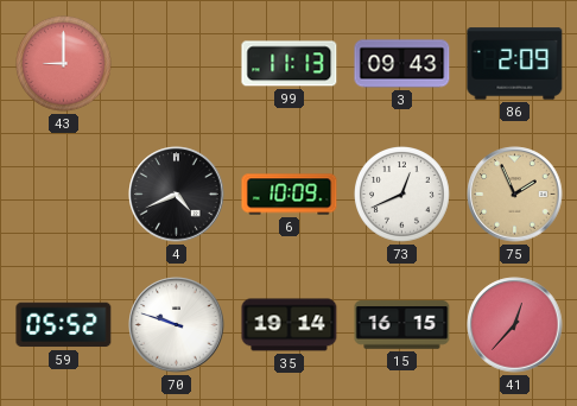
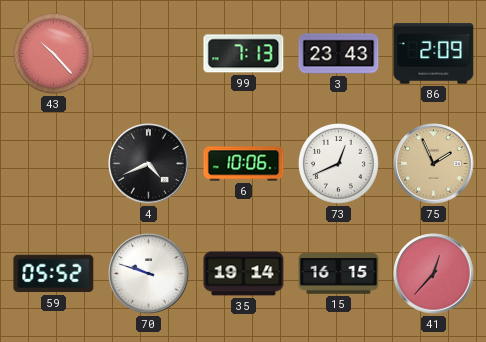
43: 9:00 -> 10:23 (54, 54)
99: 11:13 -> 7:13 (244, 54)
3: 09:43 -> 23:43 (339, 54)
6: 10:09 -> 10:06 (244, 164)
